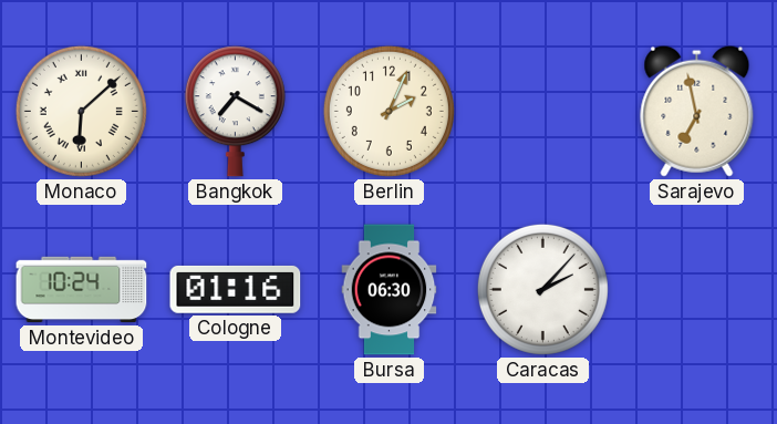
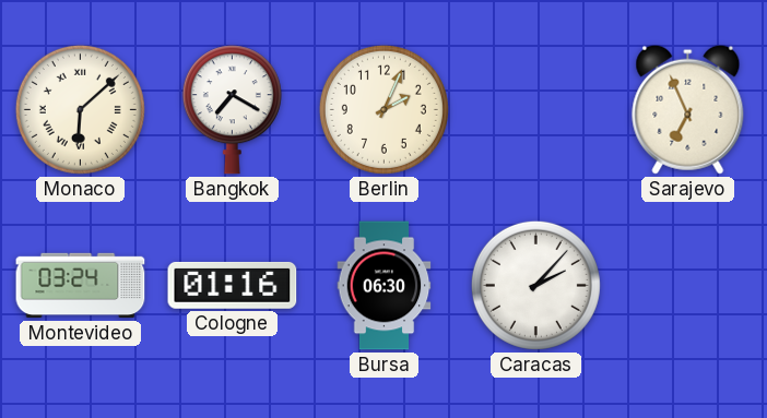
Sarajevo: 6:58 -> 6:56 (688, 109)
Montevideo: 10:24 -> 03:24 (81, 286)
